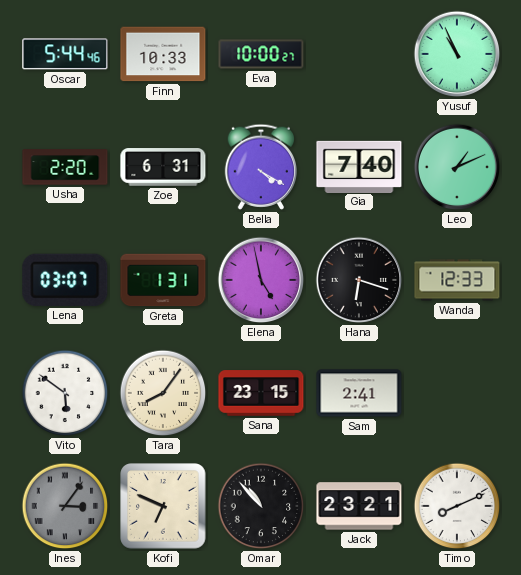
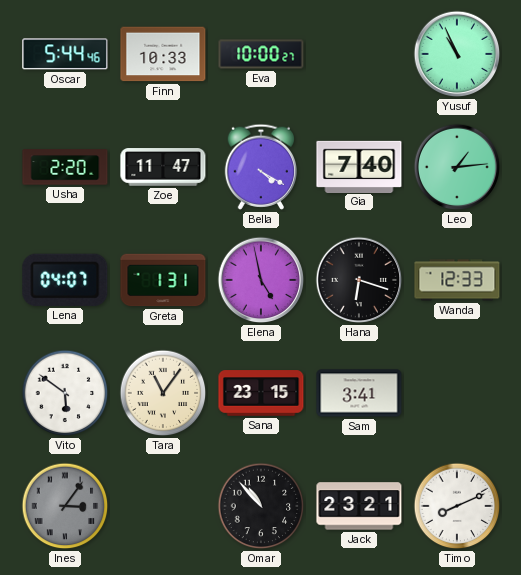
Zoe: 6:31 -> 11:47 (163, 167)
Leo: 1:11 -> 1:14 (457, 167)
Lena: 03:07 -> 04:07 (65, 280)
Tara: 8:06 -> 11:06 (163, 393)
Sam: 2:41 -> 3:41 (359, 393)
Kofi: 6:49 -> none (163, 506)
